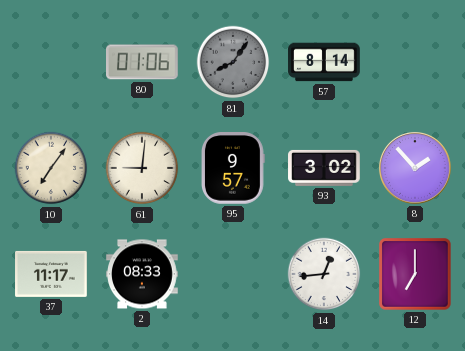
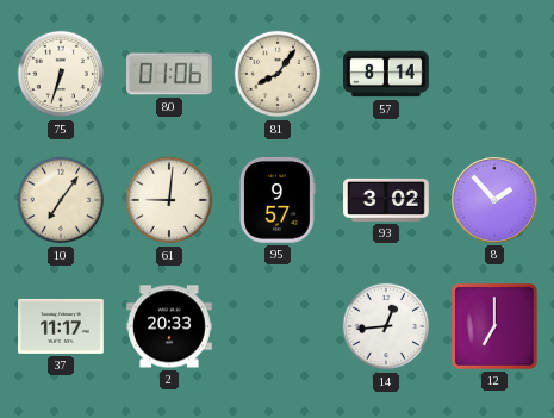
75: none -> 6:33 (61, 74)
81 dial: grey -> cream (278, 74)
2: 08:33 -> 20:33 (169, 326)
